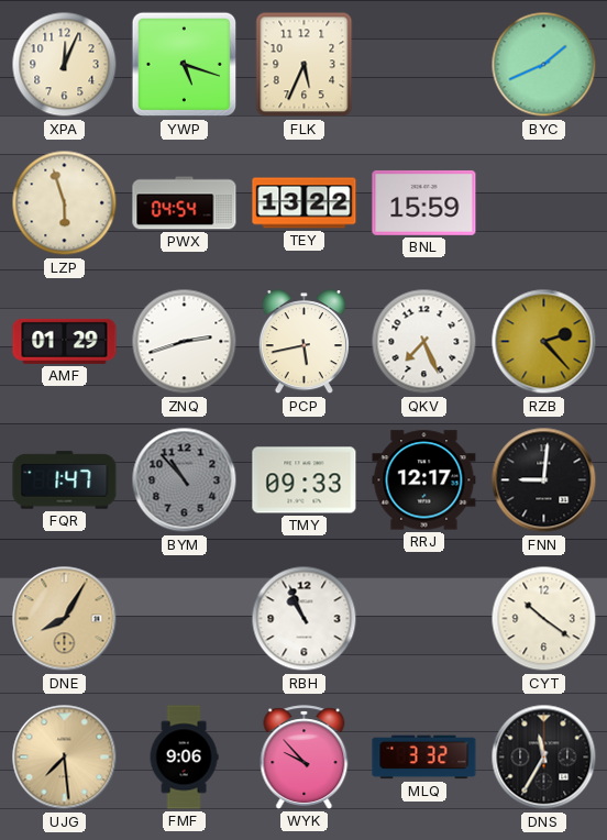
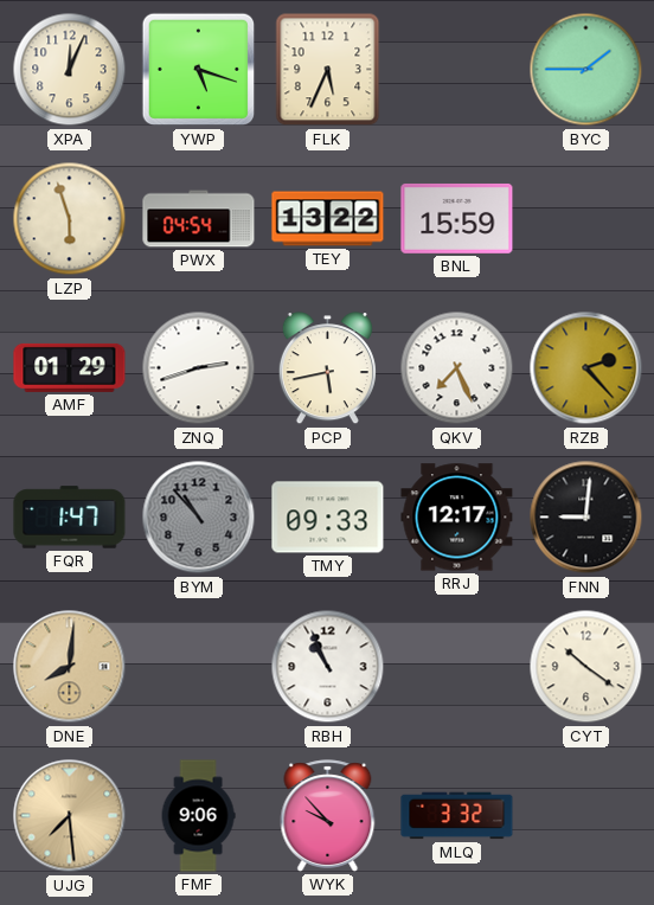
BYC: 1:41 -> 1:45 (586, 70)
DNE: 8:05 -> 8:01 (70, 667)
DNS: 11:35 -> none (544, 758)
